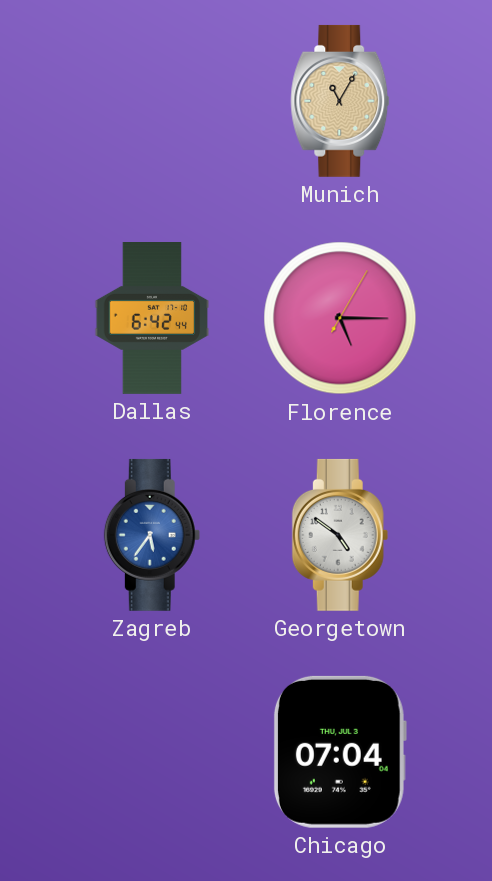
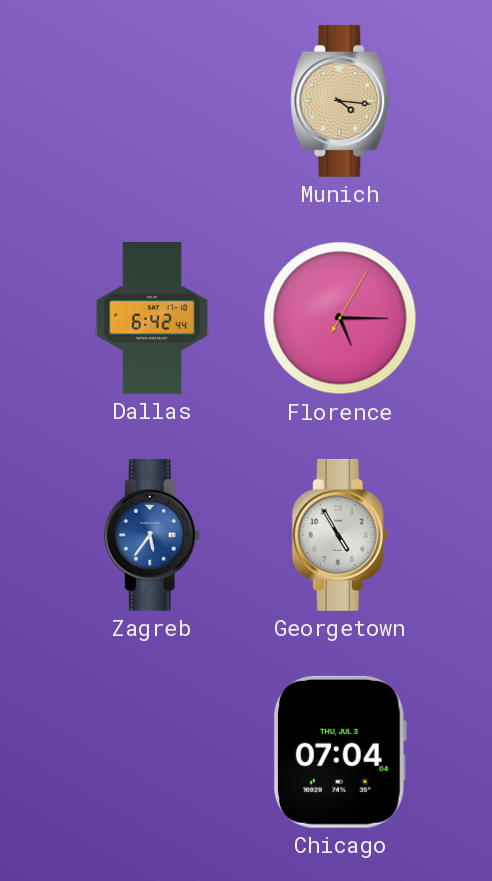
Munich: 11:05 -> 4:16 (340, 101)
Georgetown: 4:51 -> 4:55 (340, 535)
